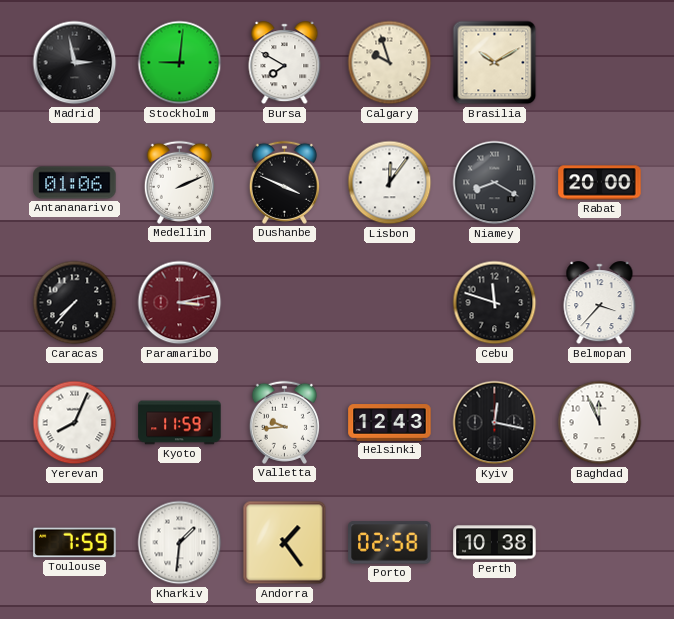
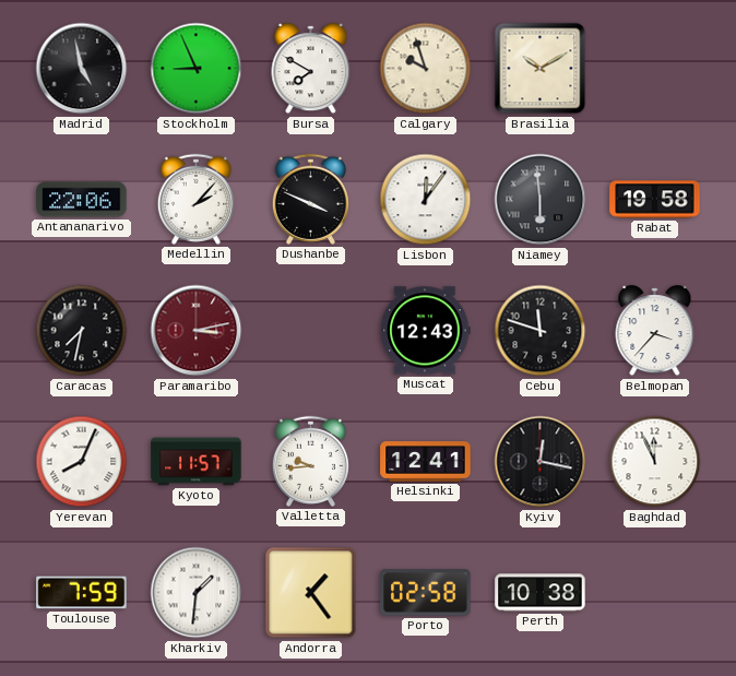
Madrid: 2:58 -> 4:58 (82, 69)
Stockholm: 9:01 -> 8:56 (197, 69)
Antananarivo: 01:06 -> 22:06 (82, 200)
Medellin: 2:11 -> 2:07 (195, 199)
Niamey: 8:20 -> 5:59 (541, 200)
Rabat: 20:00 -> 19:58 (655, 200)
Caracas: 7:37 -> 7:32 (82, 331)
Muscat: none -> 12:43 (425, 331)
Kyoto: 11:59 -> 11:57 (197, 462)
Helsinki: 12:43 -> 12:41 (426, 462)
